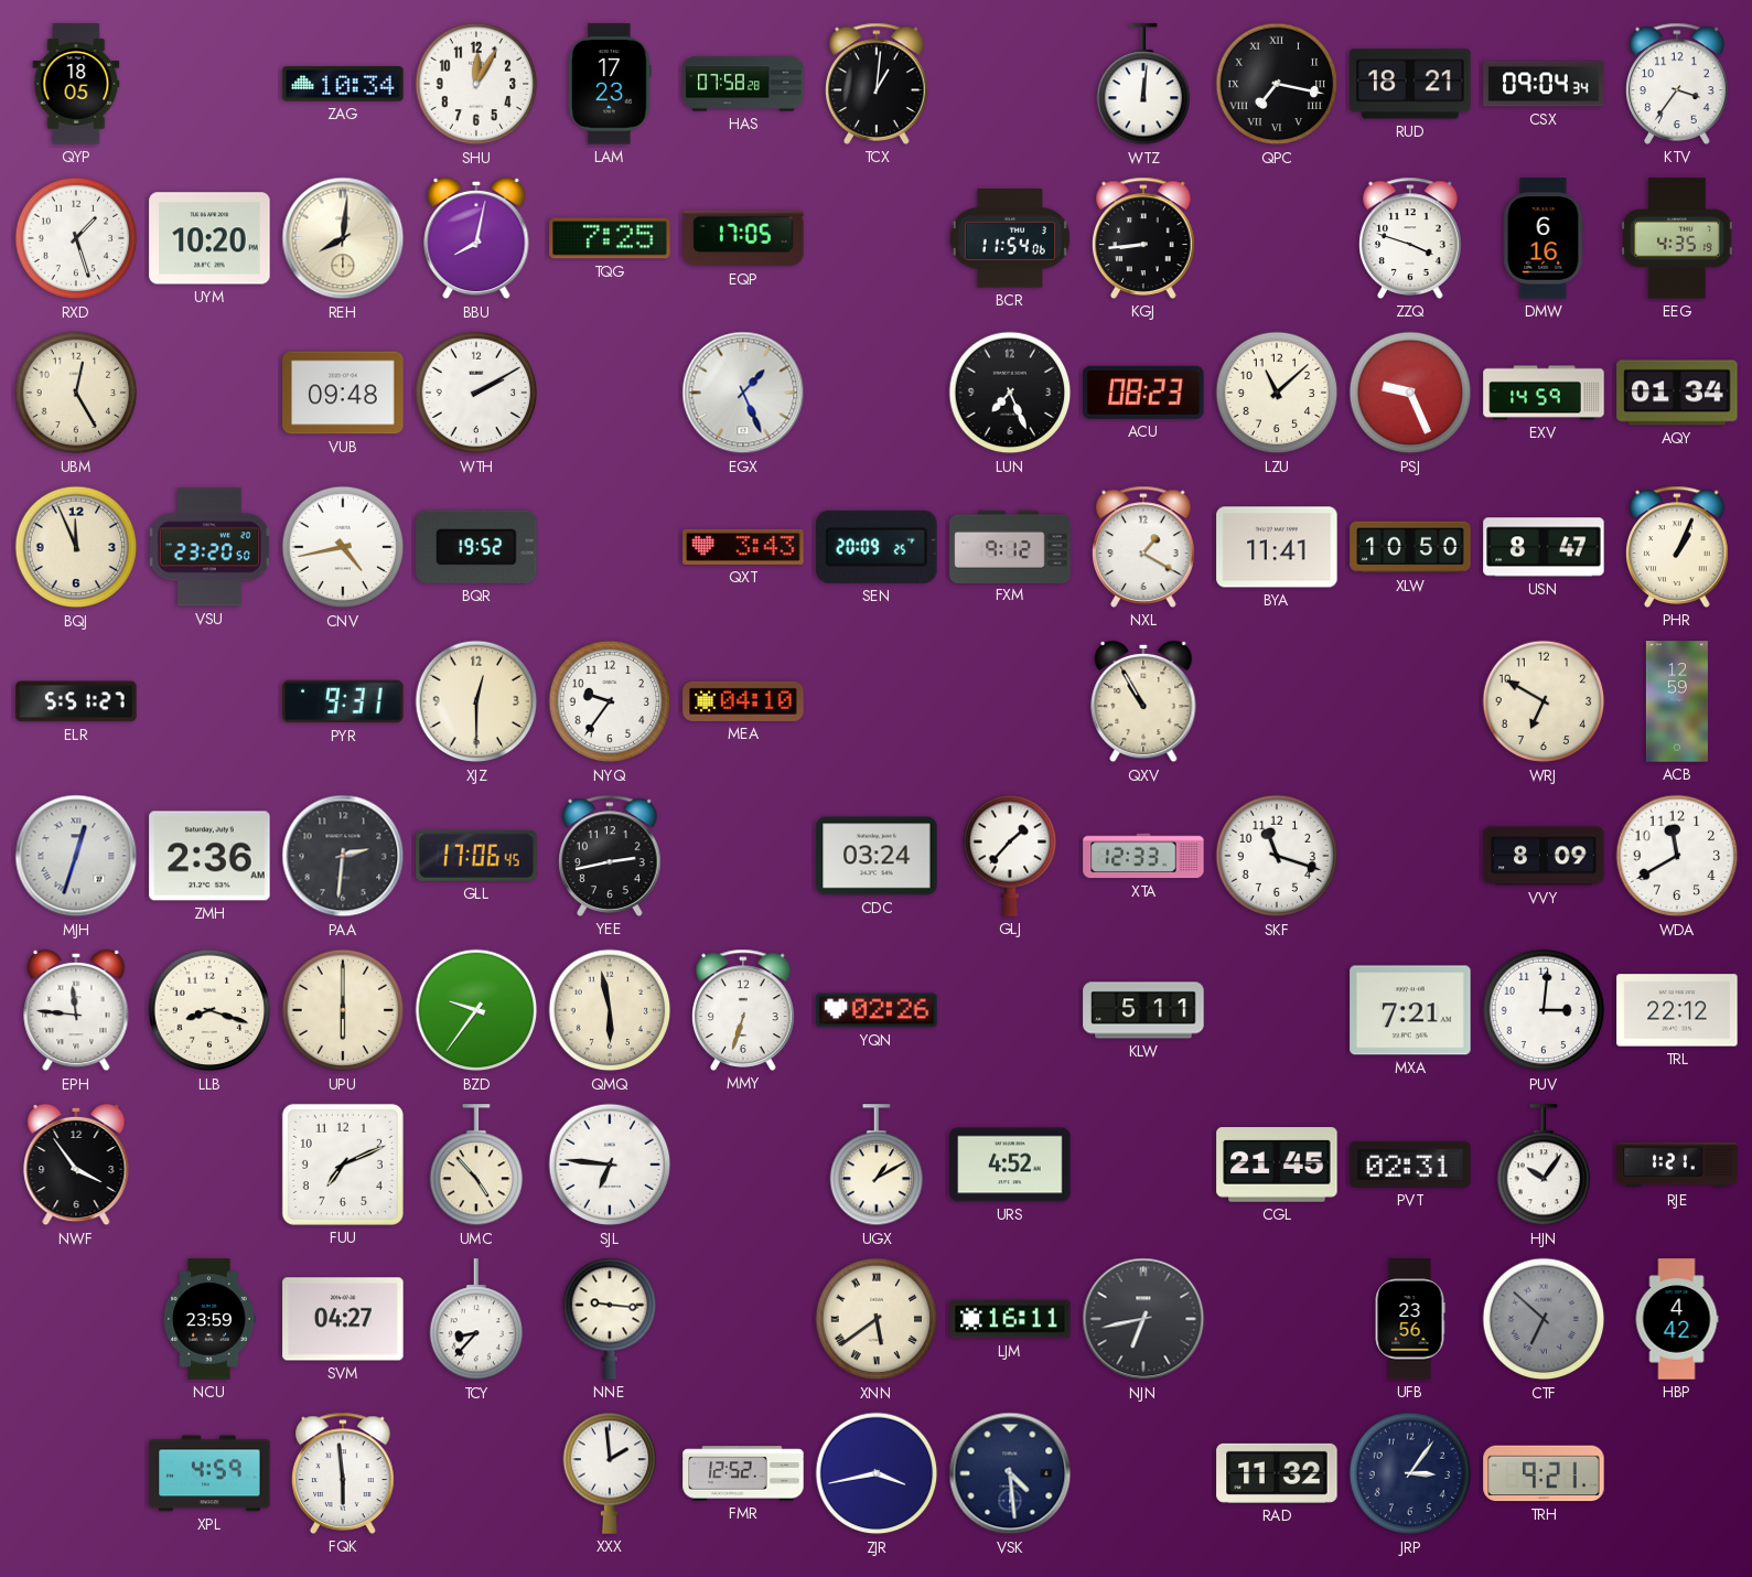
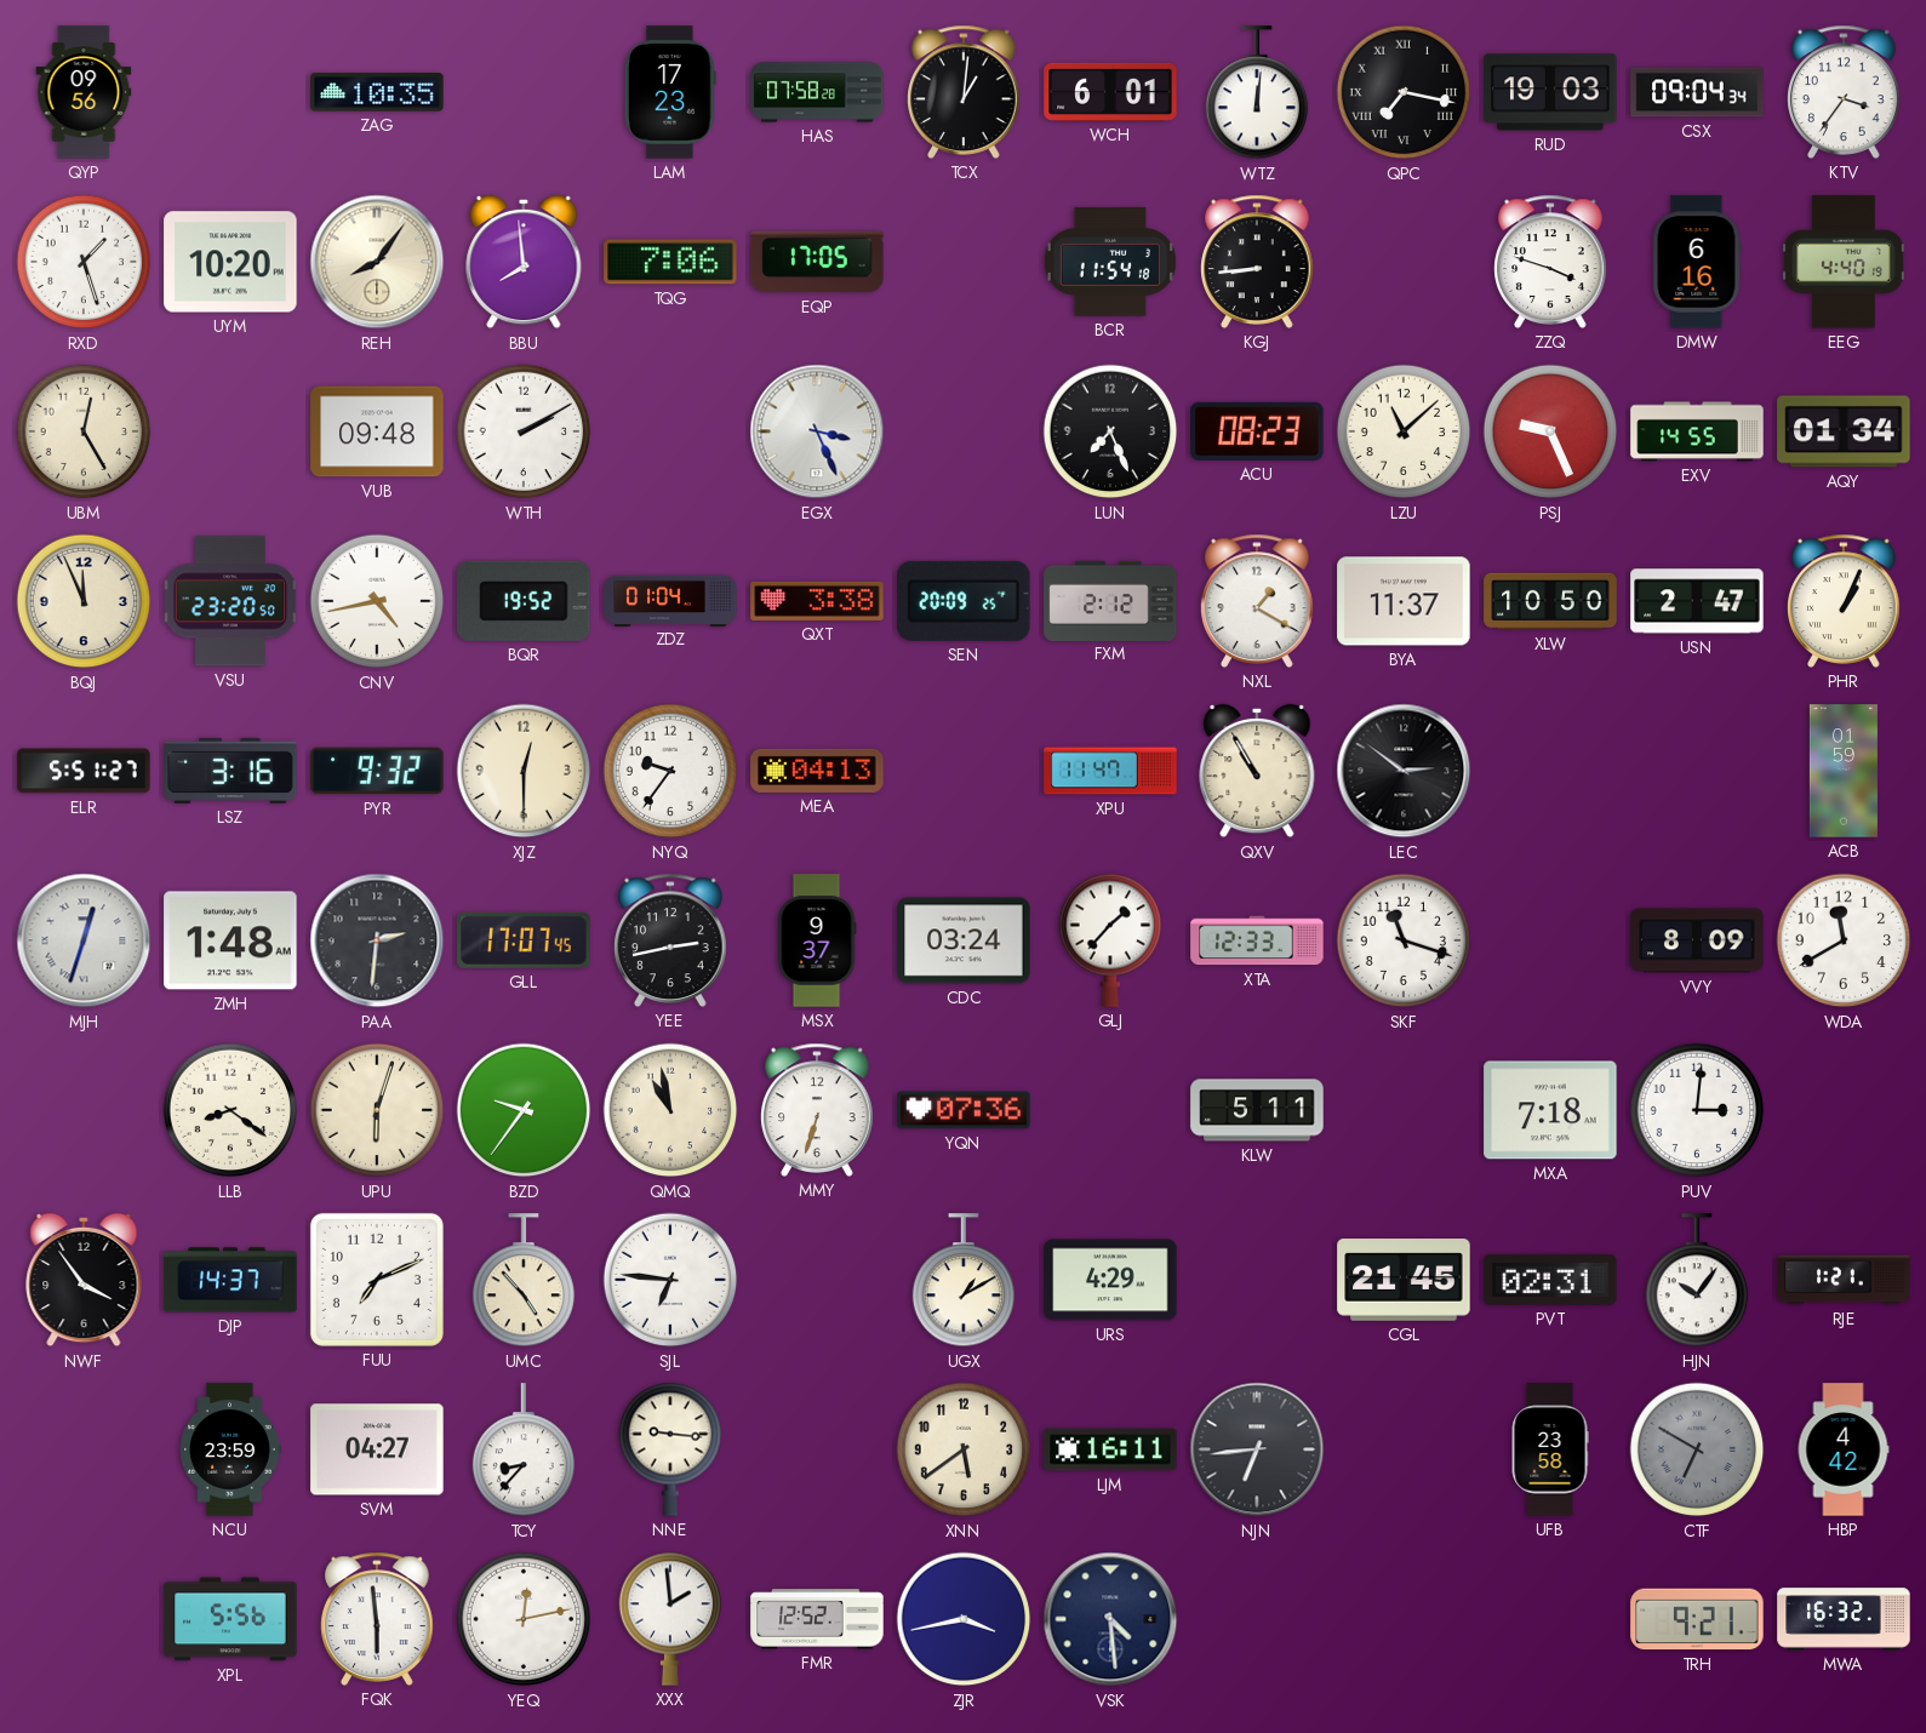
QYP: 18:05 -> 09:56 (84, 92)
ZAG: 10:34 -> 10:35 (377, 92)
SHU: 12:05 -> none (476, 84)
WCH: none -> 6:01 (1110, 92)
RUD: 18:21 -> 19:03 (1550, 92)
REH: 8:01 -> 8:06 (377, 262)
BBU: 8:02 -> 7:59 (524, 262)
TQG: 7:25 -> 7:06 (670, 262)
BCR: 11:54:06 -> 11:54:18 (1110, 262)
EEG: 4:35 -> 4:40 (1845, 262)
EGX: 1:26 -> 3:26 (817, 431)
EXV: 14:59 -> 14:55 (1697, 431)
ZDZ: none -> 01:04 (670, 600)
QXT: 3:43 -> 3:38 (817, 601)
FXM: 9:12 -> 2:12 (1110, 600)
BYA: 11:41 -> 11:37 (1404, 601)
USN: 8:47 -> 2:47 (1697, 601)
LSZ: none -> 3:16 (230, 771)
PYR: 9:31 -> 9:32 (377, 771)
MEA: 04:10 -> 04:13 (817, 771)
XPU: none -> 11:47 (1110, 771)
LEC: none -> 2:51 (1404, 771)
WRJ: 6:50 -> none (1544, 701)
ACB: 12:59 -> 01:59 (1844, 771)
ZMH: 2:36 -> 1:48 (230, 940)
GLL: 17:06 -> 17:07 (524, 940)
MSX: none -> 9:37 (817, 940)
EPH: 11:46 -> none (76, 1010)
LLB: 8:18 -> 8:21 (230, 1110)
UPU: 6:00 -> 6:03 (377, 1110)
QMQ: 5:58 -> 10:58 (670, 1110)
YQN: 02:26 -> 07:36 (964, 1110)
MXA: 7:21 -> 7:18 (1550, 1110)
TRL: 22:12 -> none (1677, 1010)
DJP: none -> 14:37 (230, 1280)
URS: 4:52 -> 4:29 (1110, 1280)
XNN numerals: Roman -> Arabic (964, 1449)
NJN: 6:43 -> 6:44 (1257, 1449)
UFB: 23:56 -> 23:58 (1550, 1449)
CTF: 6:52 -> 6:50 (1697, 1449)
XPL: 4:59 -> 5:56 (230, 1619)
YEQ: none -> 12:13 (524, 1619)
RAD: 11:32 -> none (1277, 1473)
JRP: 3:06 -> none (1410, 1473)
MWA: none -> 16:32 (1844, 1619)
